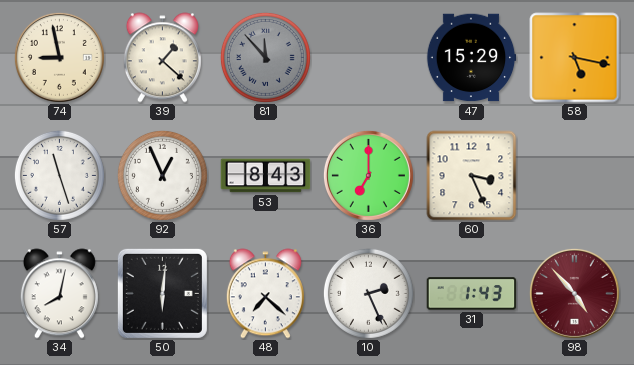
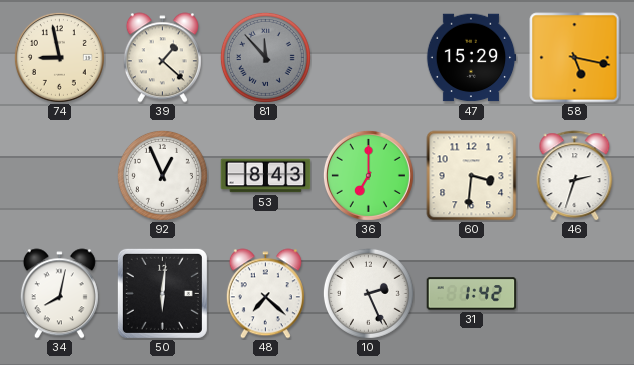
57: 11:27 -> none (59, 175)
60: 3:26 -> 3:31 (472, 176)
46: none -> 2:33 (575, 176)
31: 1:43 -> 1:42 (472, 294)
98: 4:53 -> none (574, 293)
